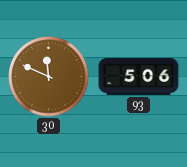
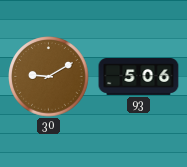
30: 11:49 -> 9:10 (49, 77)
